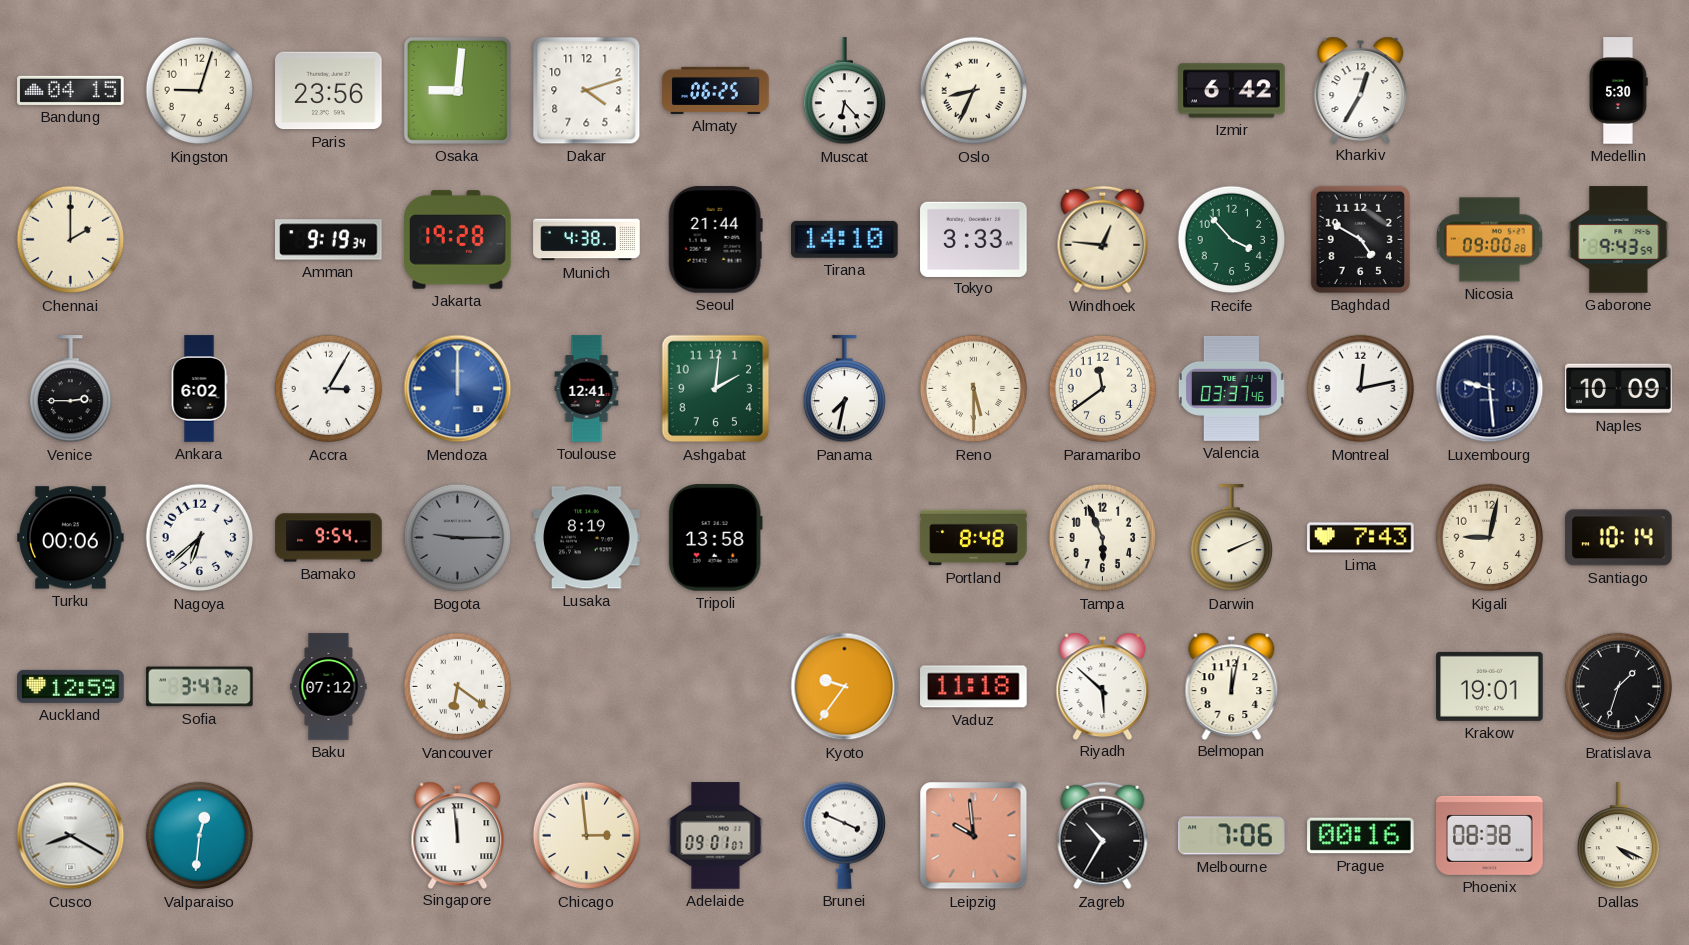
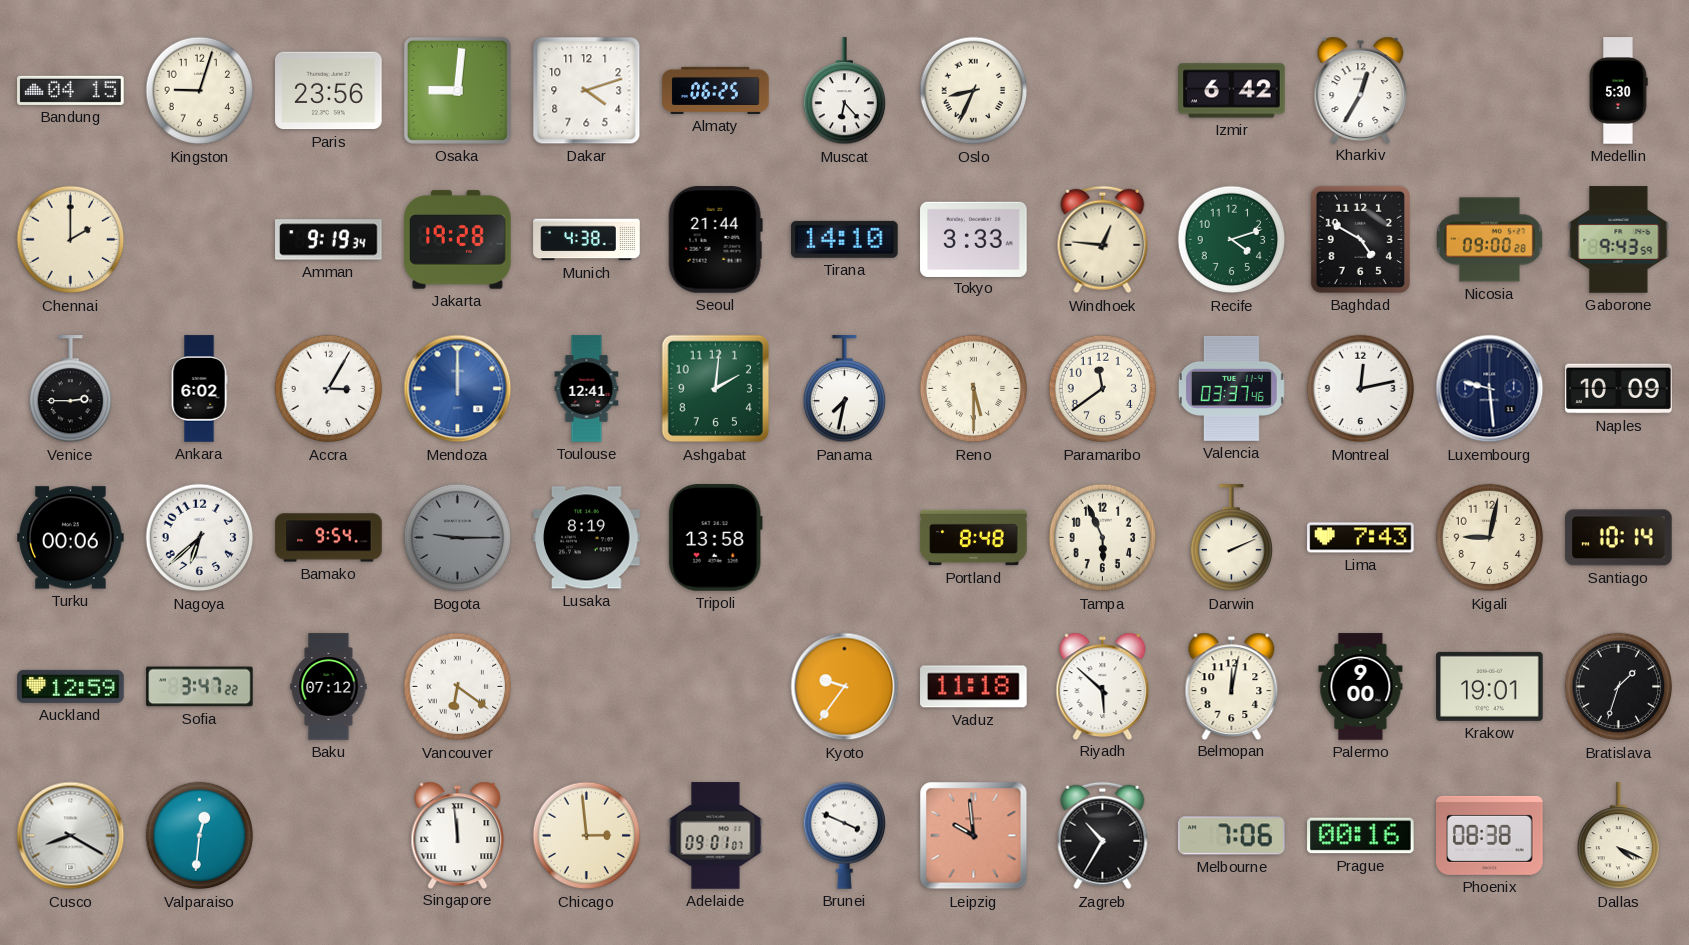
Recife: 3:53 -> 4:12 (1232, 240)
Palermo: none -> 9:00 (1361, 687)
